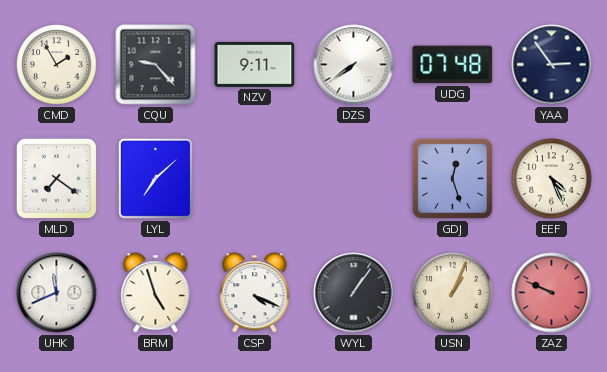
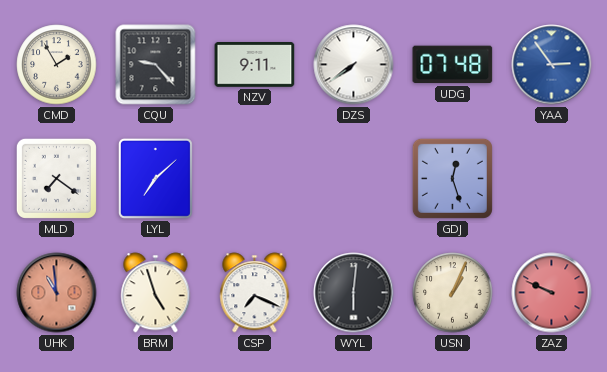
YAA dial: navy -> blue (552, 65)
EEF: 4:26 -> none (552, 179)
UHK: 11:41 -> 10:59 (57, 293)
UHK dial: white -> salmon (57, 293)
CSP: 4:19 -> 7:19 (255, 293)
WYL: 1:06 -> 6:01 (354, 293)
